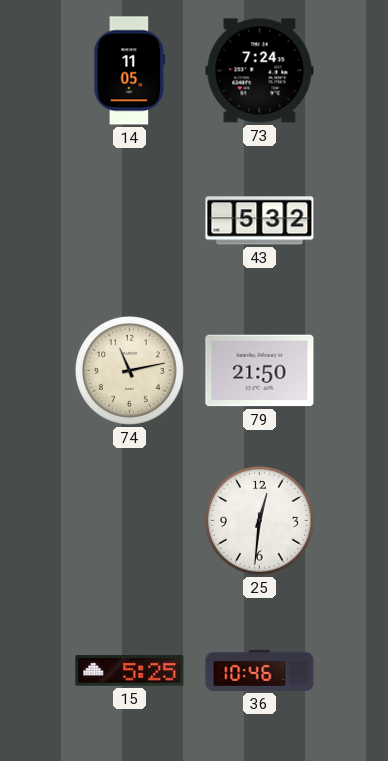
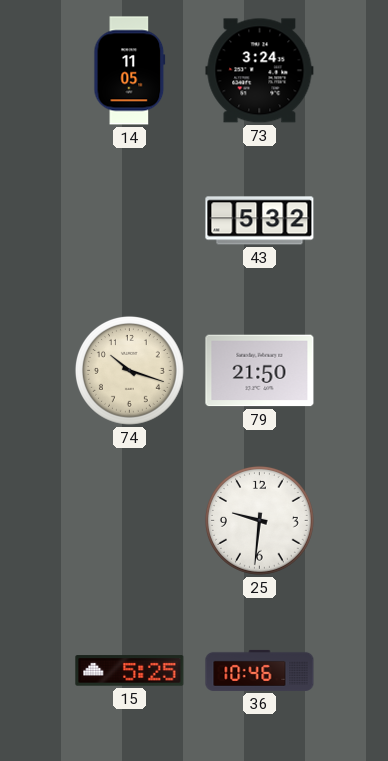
73: 7:24 -> 3:24 (260, 71)
74: 11:13 -> 10:18 (129, 370)
25: 12:31 -> 9:31 (259, 520)
